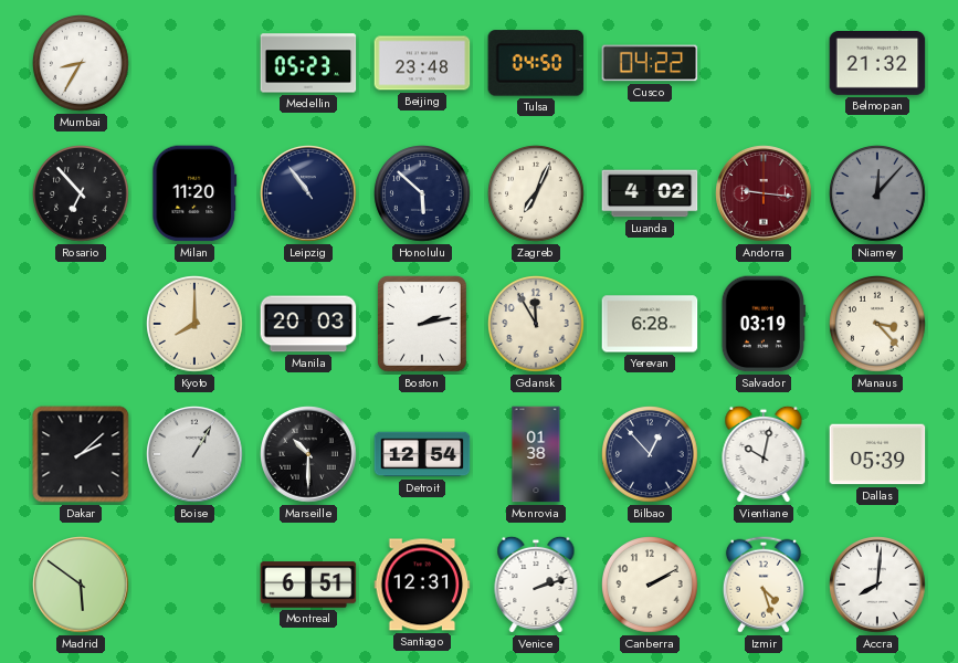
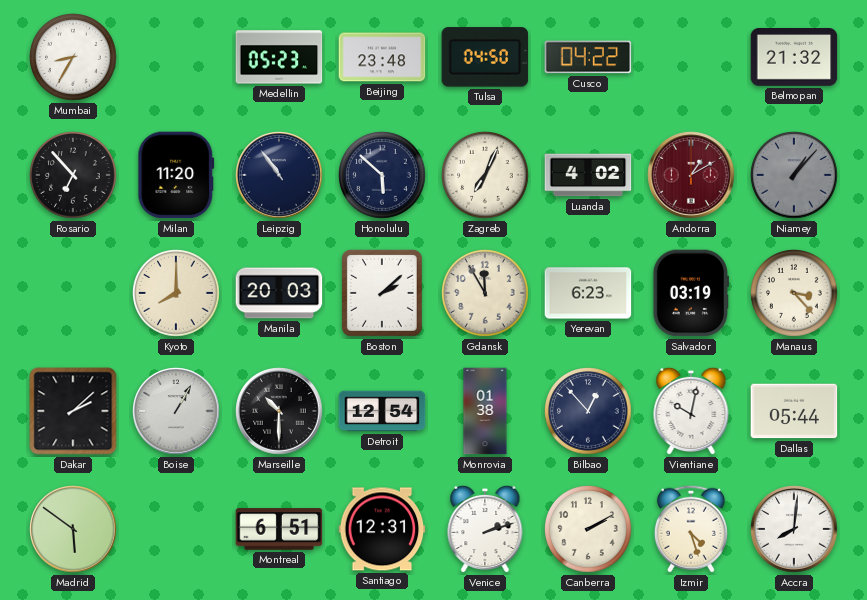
Andorra: 9:16 -> 1:10 (691, 175)
Niamey: 12:07 -> 1:07 (795, 176)
Boston: 2:13 -> 2:08 (382, 293)
Yerevan: 6:28 -> 6:23 (588, 293)
Dallas: 05:39 -> 05:44 (794, 411)
